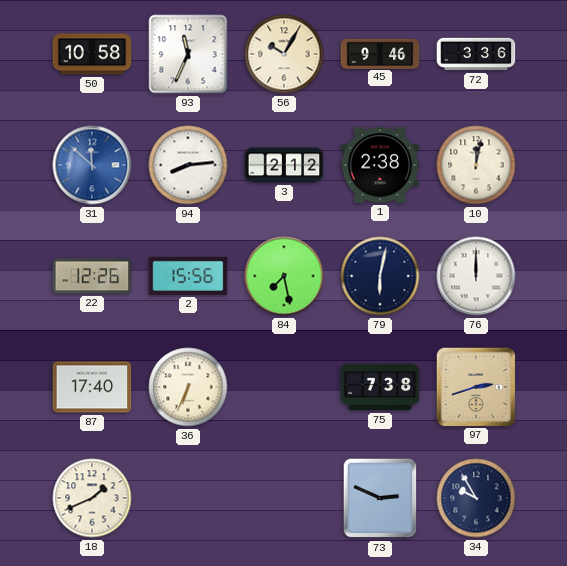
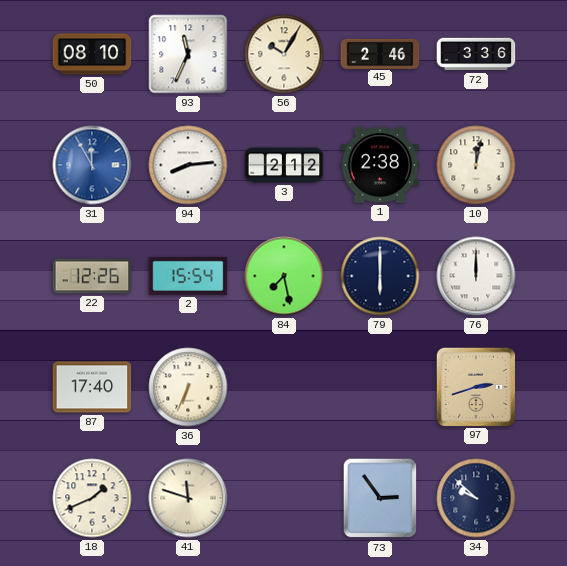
50: 10:58 -> 08:10 (92, 54)
45: 9:46 -> 2:46 (380, 53)
31: 11:52 -> 11:55 (92, 165)
2: 15:56 -> 15:54 (188, 276)
79: 6:02 -> 6:00 (380, 276)
75: 7:38 -> none (380, 387)
41: none -> 11:48 (188, 498)
73: 2:49 -> 2:54 (380, 498)
34: 9:55 -> 9:52 (476, 498)
